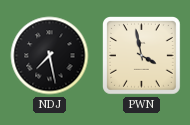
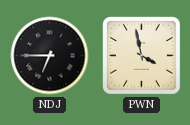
NDJ: 7:28 -> 6:45 (50, 56)
